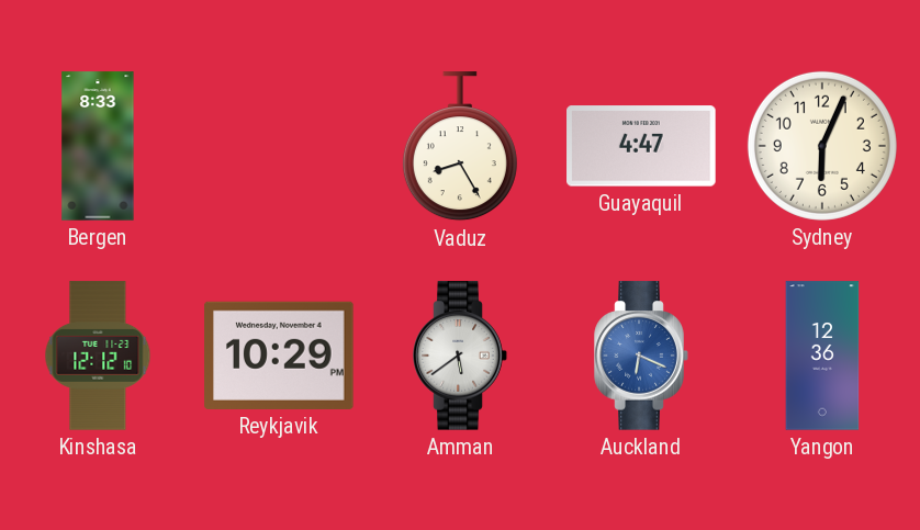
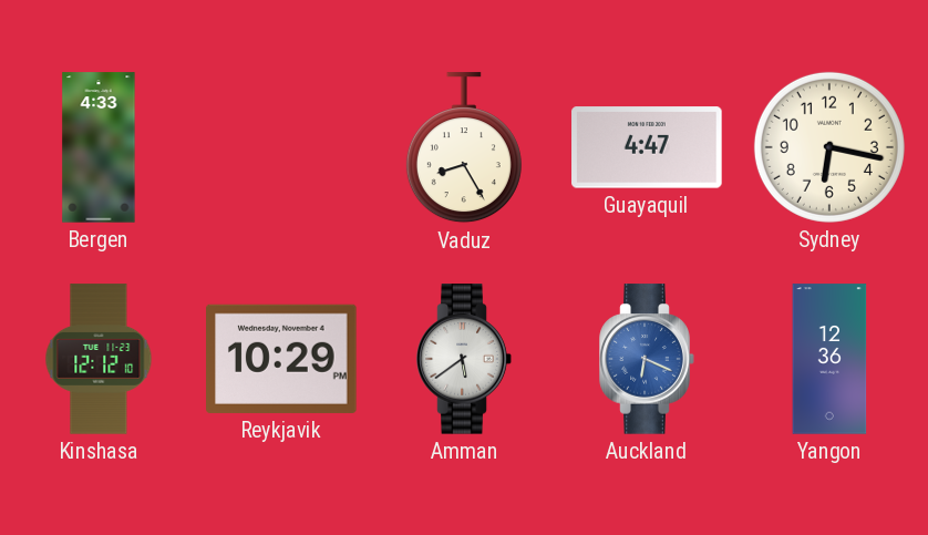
Bergen: 8:33 -> 4:33 (99, 147)
Sydney: 6:04 -> 6:17 (829, 147)
